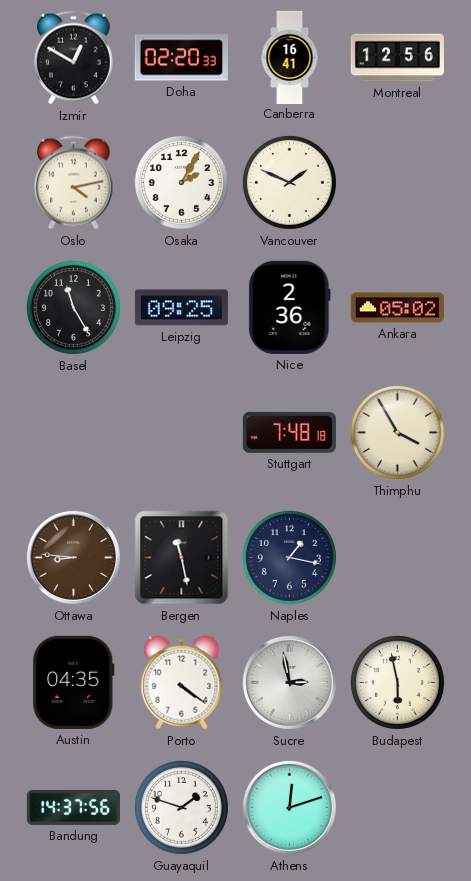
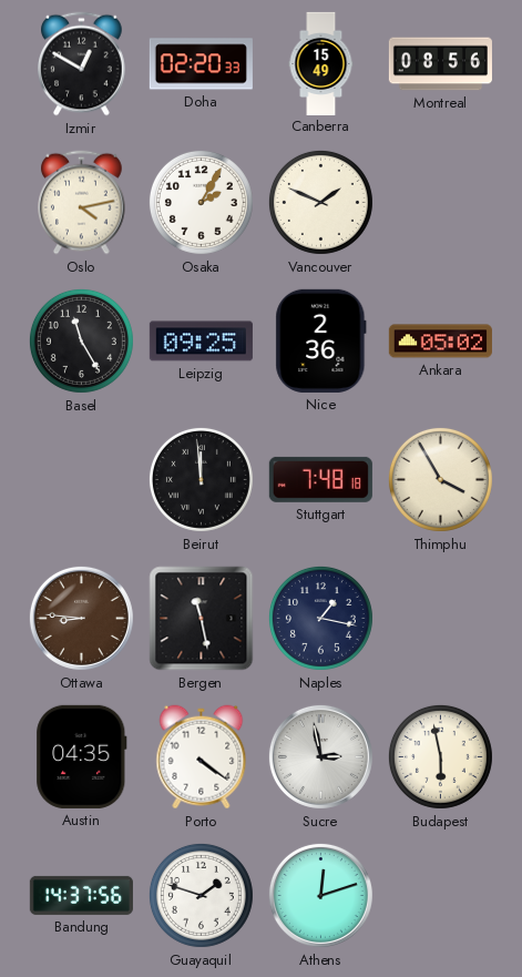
Canberra: 16:41 -> 15:49 (321, 63)
Montreal: 12:56 -> 08:56 (440, 64)
Beirut: none -> 11:59 (201, 479)
